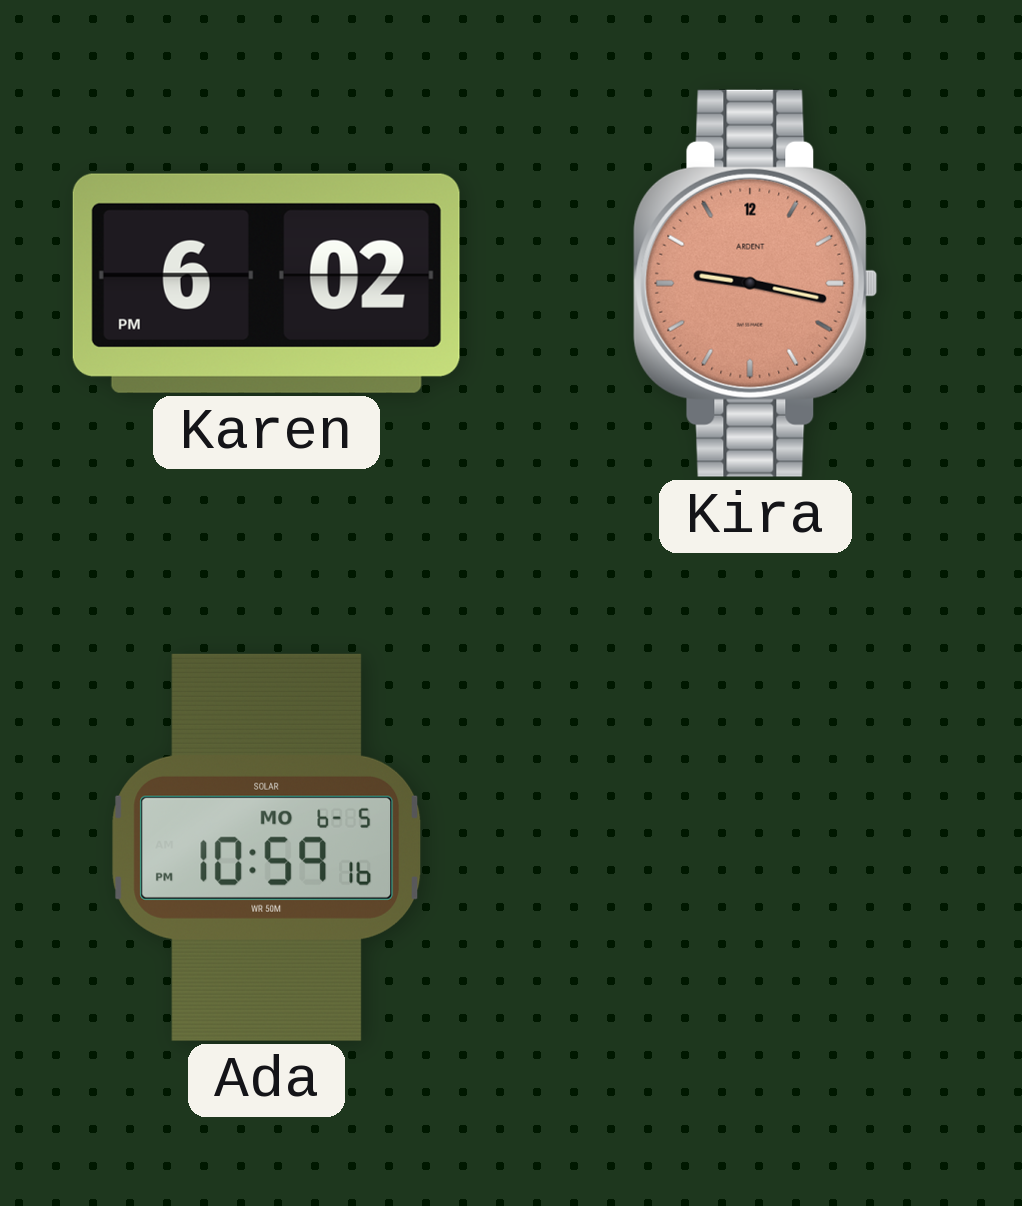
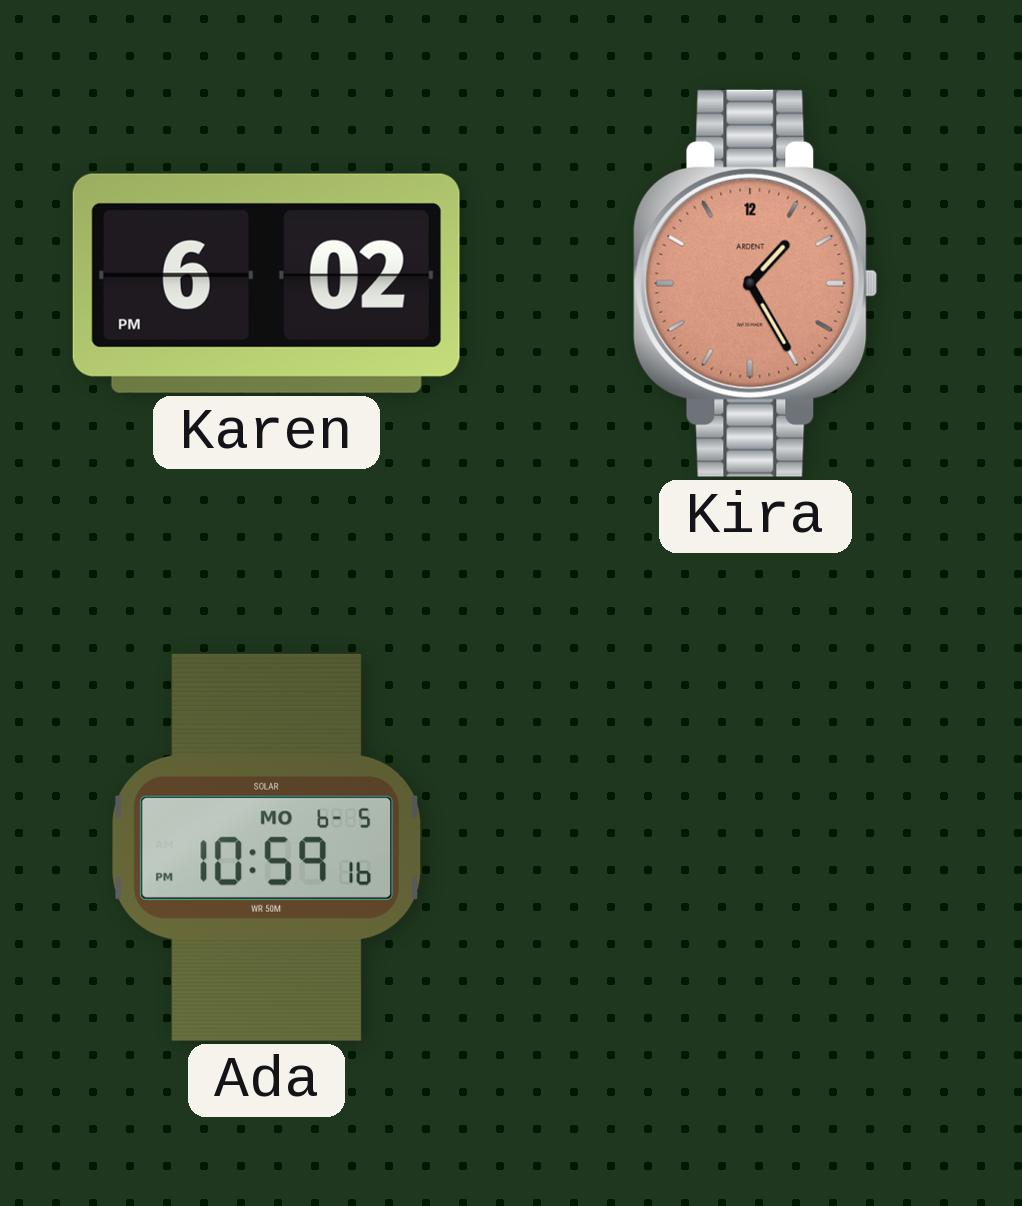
Kira: 9:17 -> 1:25 (756, 283)
